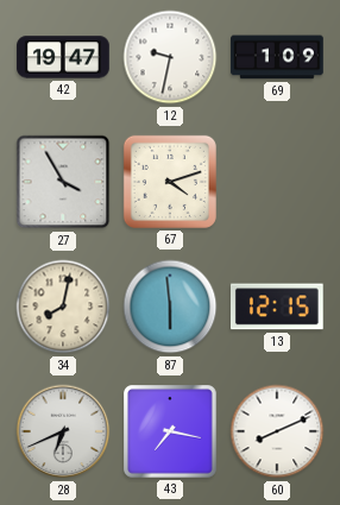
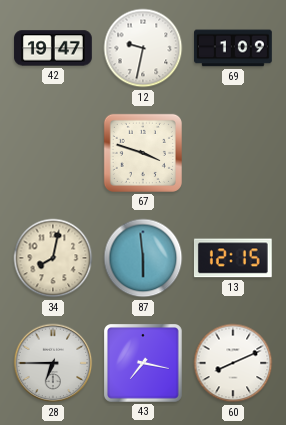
27: 3:55 -> none (63, 182)
67: 4:12 -> 3:48 (143, 153)
28: 6:41 -> 6:45 (53, 363)
